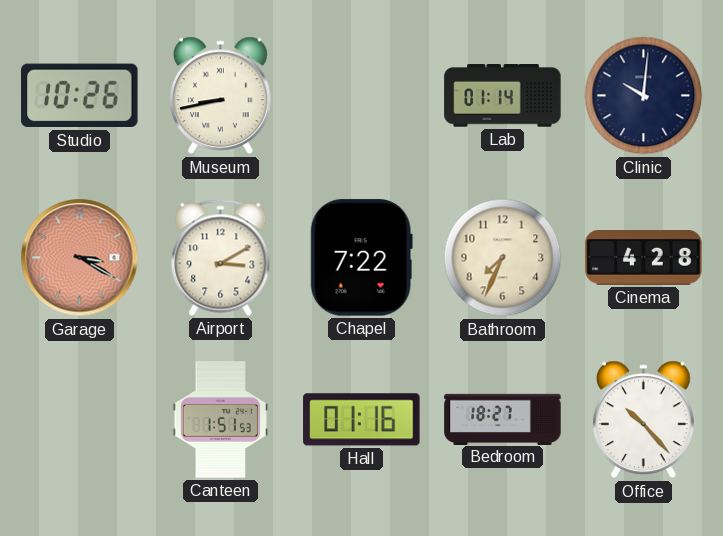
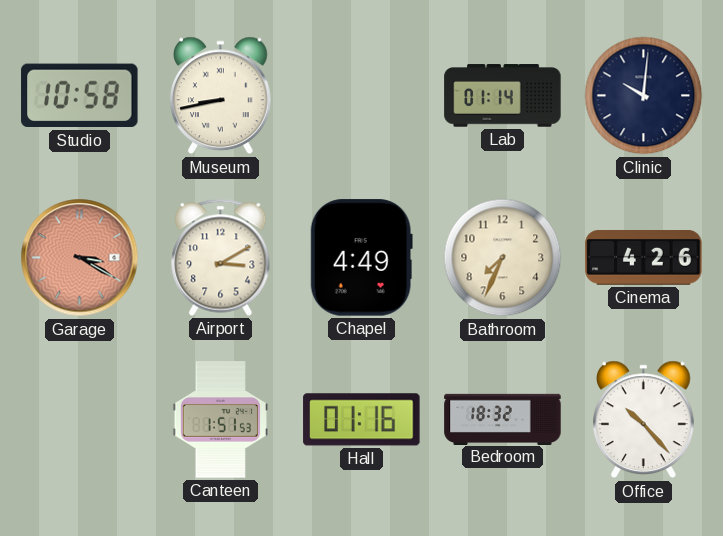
Studio: 10:26 -> 10:58 (80, 96)
Chapel: 7:22 -> 4:49 (361, 258)
Cinema: 4:28 -> 4:26 (644, 258)
Bedroom: 18:27 -> 18:32 (503, 419)
